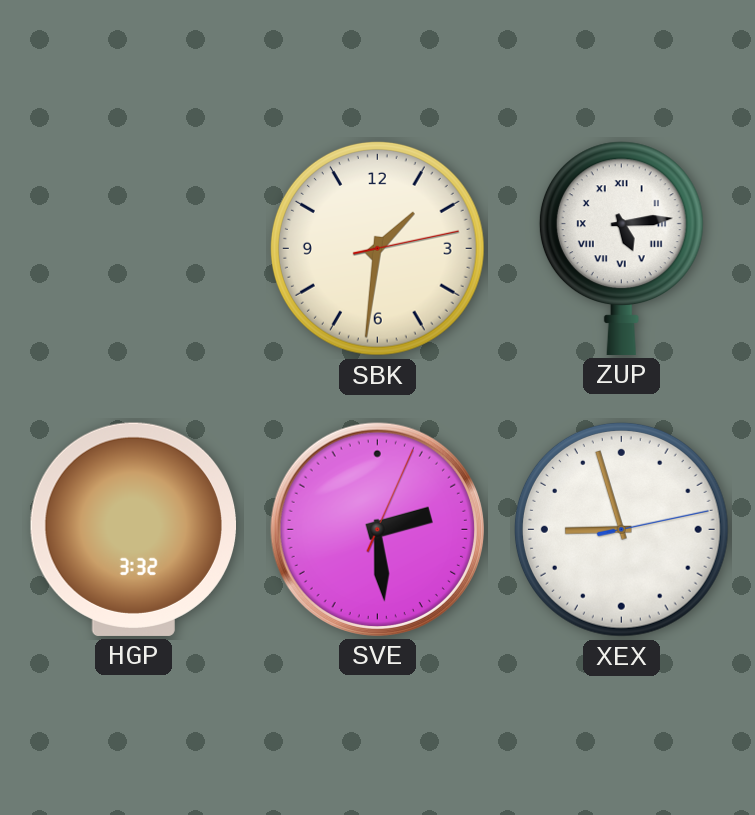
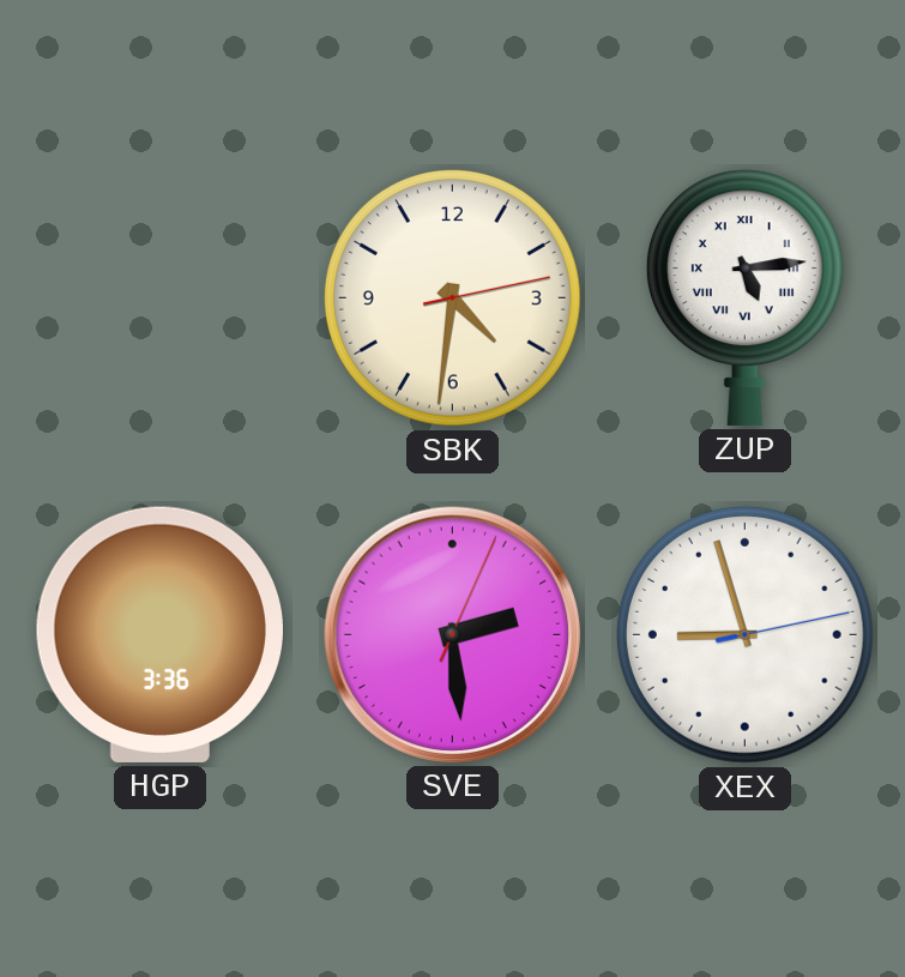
SBK: 1:31 -> 4:31 (452, 297)
HGP: 3:32 -> 3:36 (159, 634)
